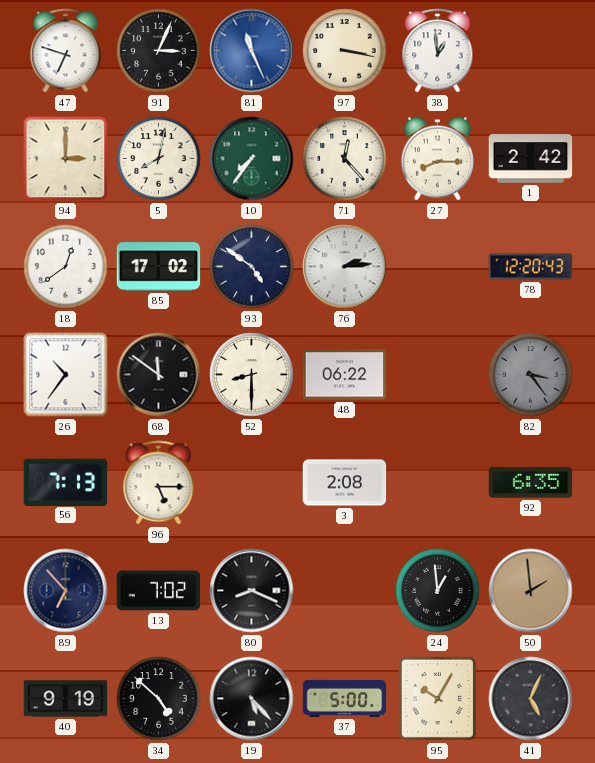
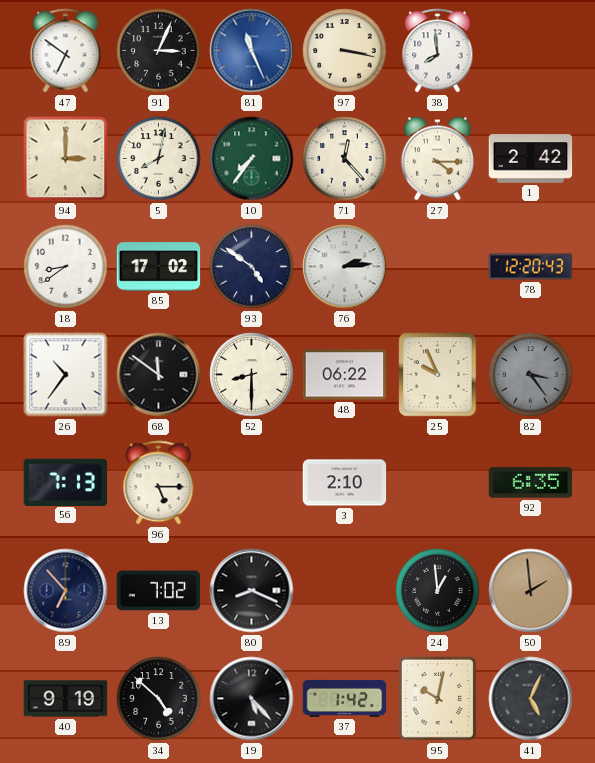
47: 6:48 -> 6:51 (66, 51)
38: 12:59 -> 7:59 (438, 51)
27: 8:15 -> 4:15 (437, 159)
18: 12:39 -> 8:39 (66, 267)
25: none -> 9:56 (438, 375)
3: 2:08 -> 2:10 (345, 483)
37: 5:00 -> 1:42 (345, 698)
95: 10:05 -> 10:02 (437, 698)
